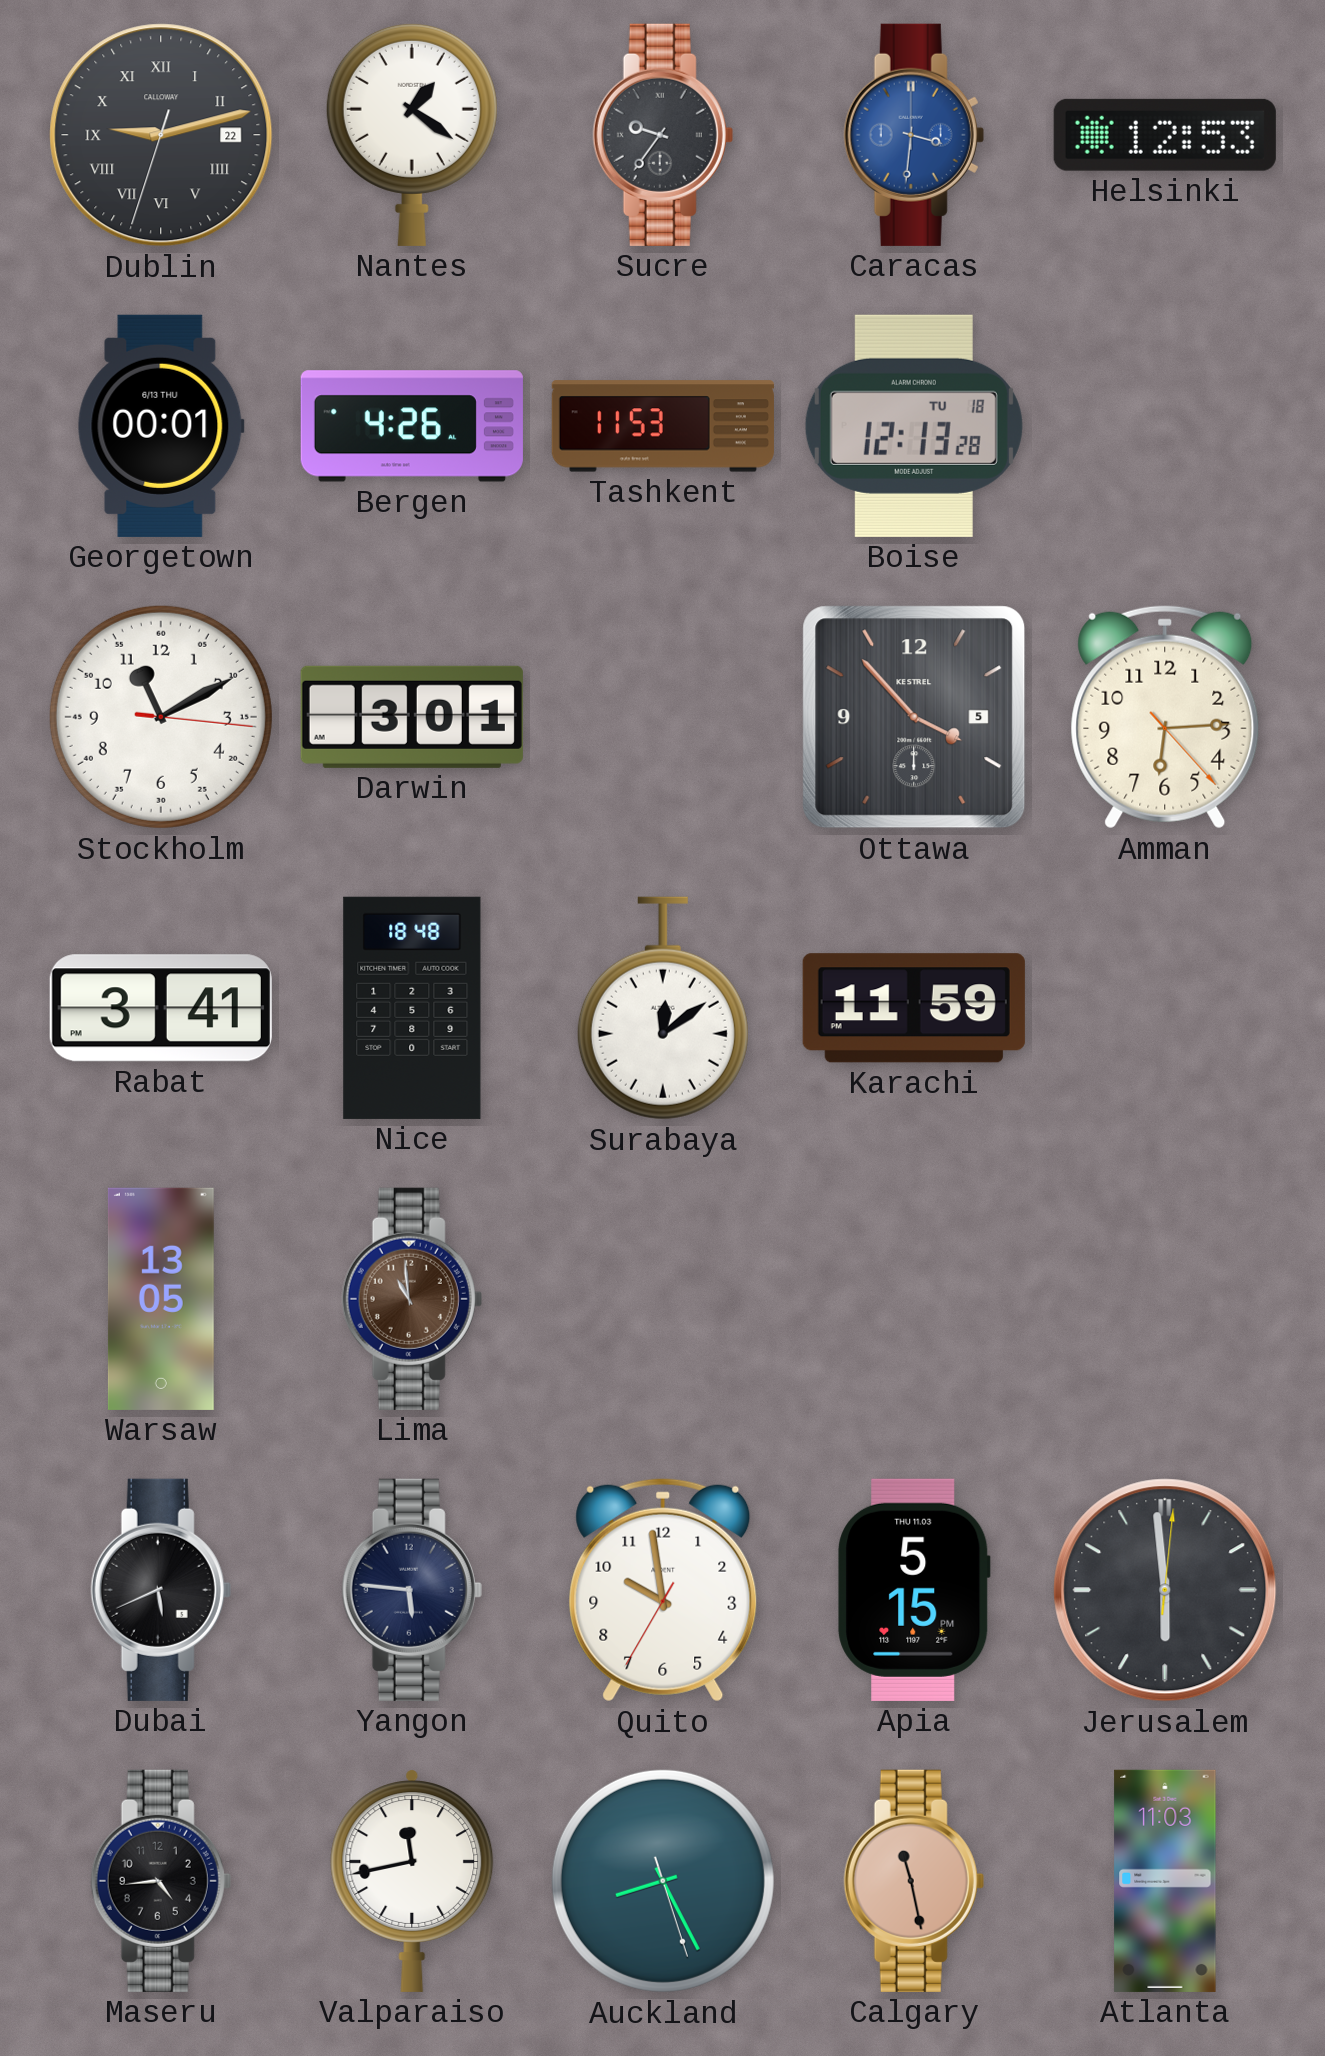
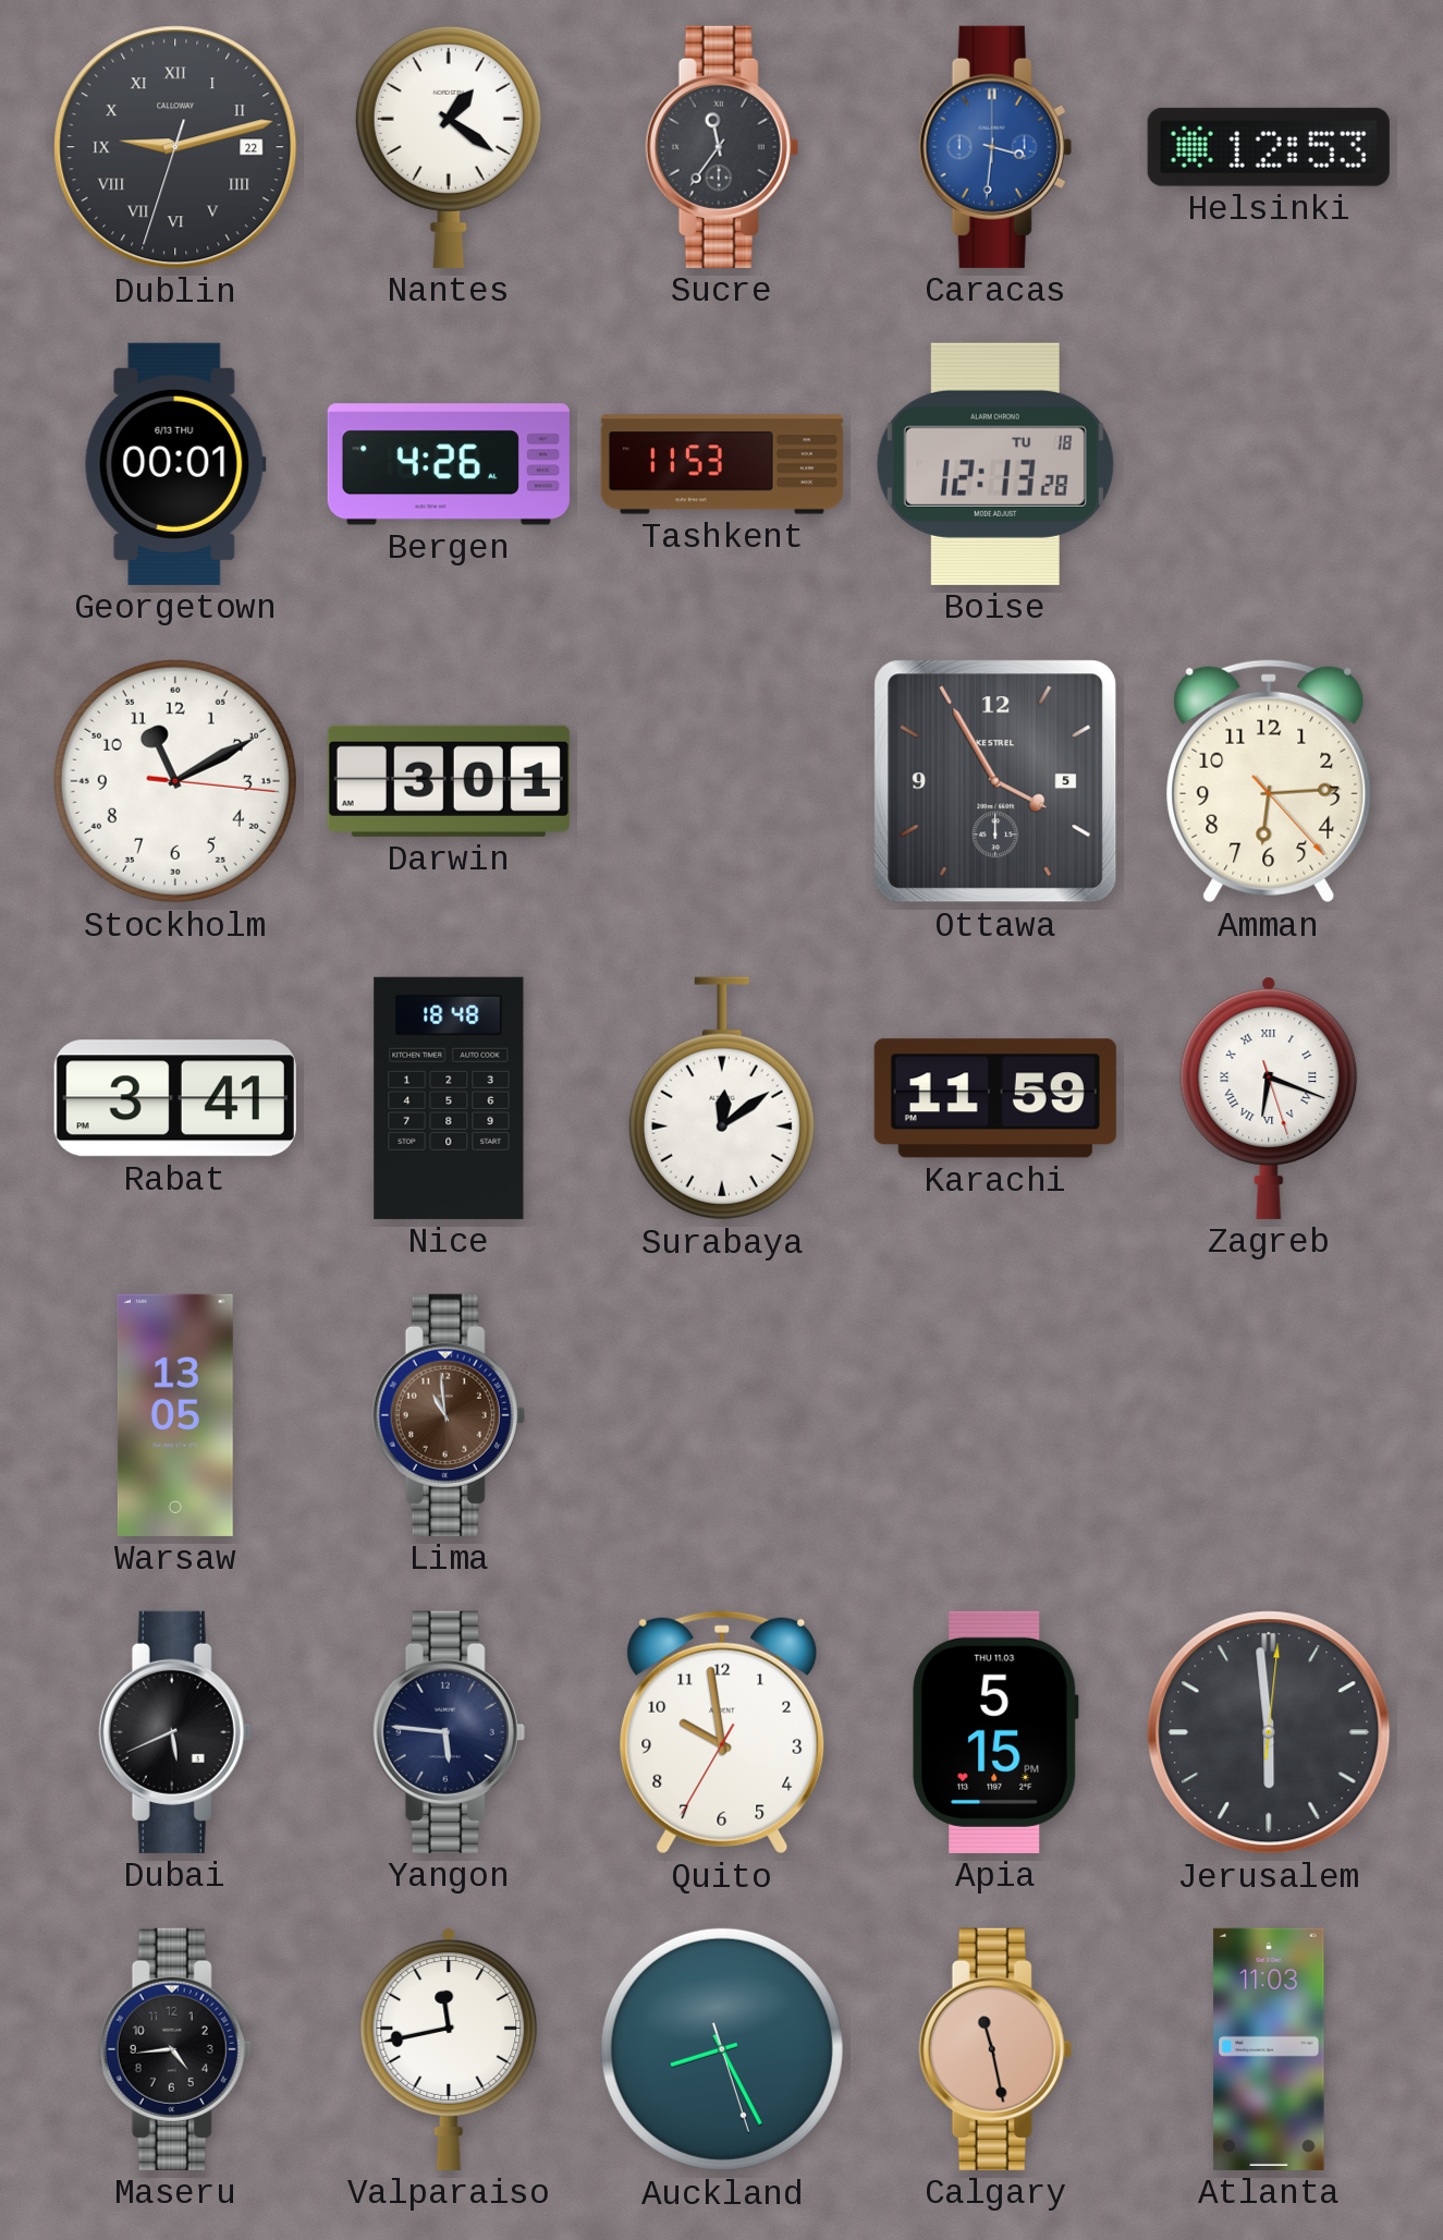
Sucre: 9:36 -> 11:36 (722, 147)
Ottawa: 3:53 -> 3:55 (995, 781)
Zagreb: none -> 6:18 (1269, 1098)
